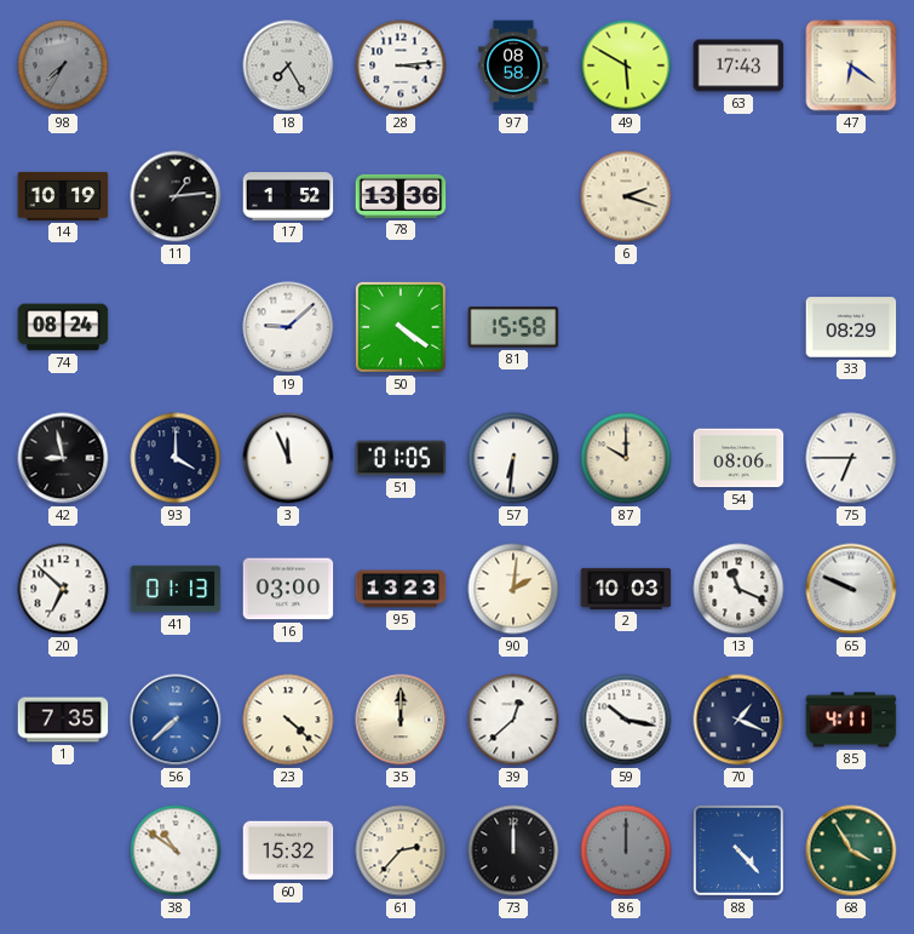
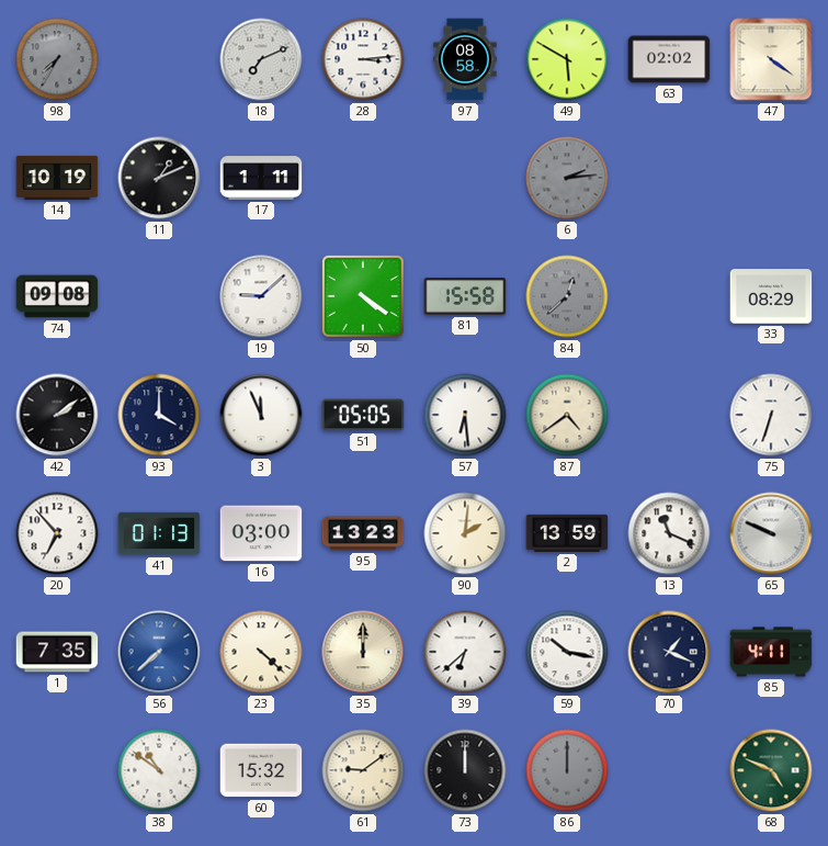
18: 7:25 -> 7:11 (261, 59)
63: 17:43 -> 02:02 (669, 59)
47: 6:21 -> 4:21 (771, 59)
11: 1:14 -> 1:11 (159, 178)
17: 1:52 -> 1:11 (261, 178)
78: 13:36 -> none (401, 196)
6: 2:18 -> 2:14 (567, 178)
6 dial: cream -> grey (567, 178)
74: 08:24 -> 09:08 (57, 296)
84: none -> 12:38 (567, 296)
42: 8:58 -> 2:09 (57, 415)
51: 01:05 -> 05:05 (363, 415)
57: 6:31 -> 6:29 (465, 415)
87: 10:00 -> 4:39 (567, 415)
54: 08:06 -> none (738, 458)
75: 6:45 -> 6:33 (771, 415)
20: 6:52 -> 6:53 (57, 533)
2: 10:03 -> 13:59 (567, 533)
39: 12:38 -> 6:38 (465, 652)
61: 2:37 -> 9:09 (363, 770)
88: 4:23 -> none (738, 850)
68: 3:55 -> 4:49 (771, 770)
